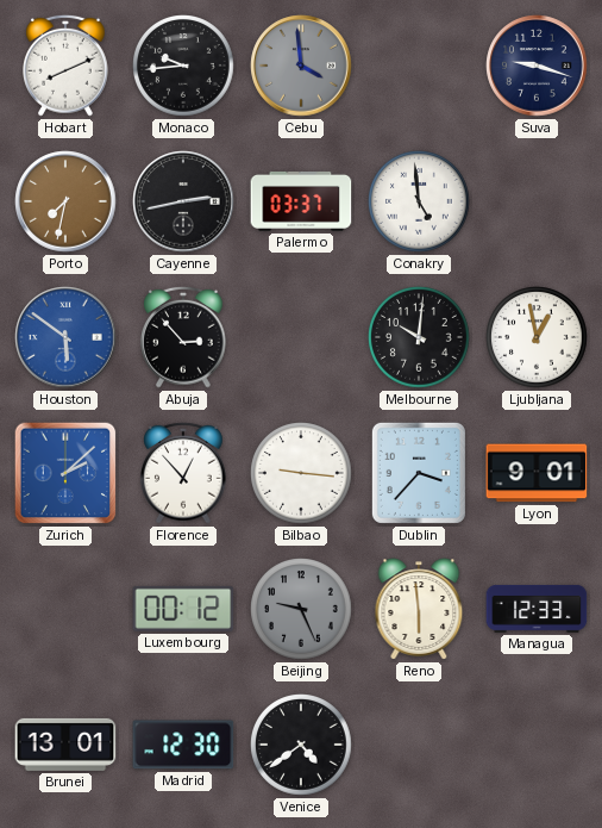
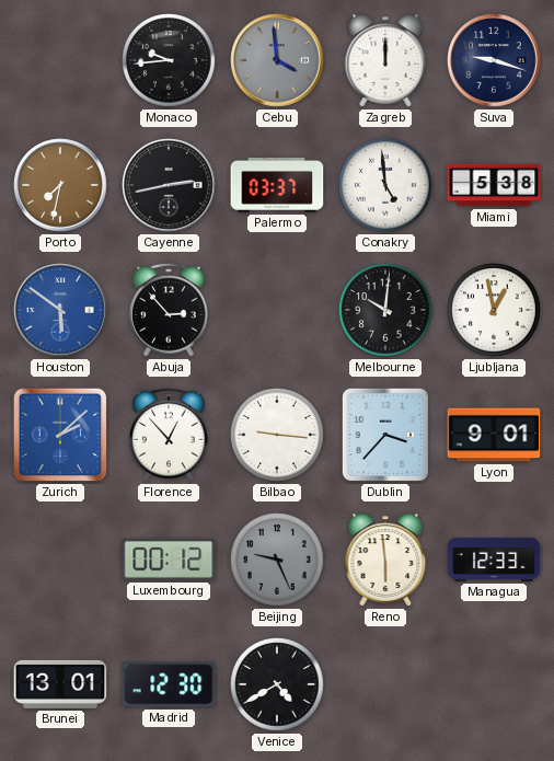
Hobart: 8:11 -> none (67, 66)
Zagreb: none -> 12:00 (385, 60)
Miami: none -> 5:38 (494, 185)
Venice: 4:39 -> 4:40 (277, 684)
